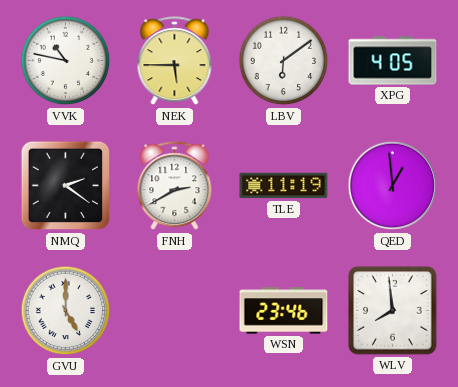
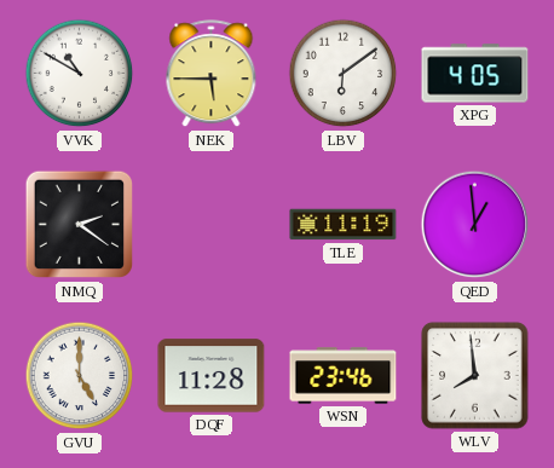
VVK: 10:47 -> 10:50 (80, 74)
FNH: 2:40 -> none (175, 186)
DQF: none -> 11:28 (212, 376)
